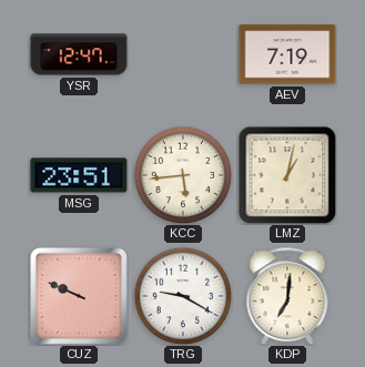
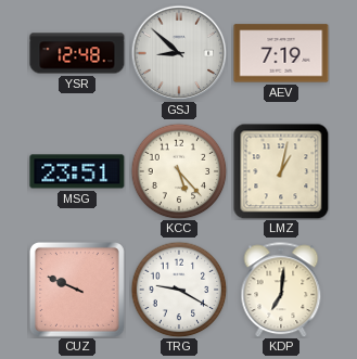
YSR: 12:47 -> 12:48 (77, 53)
GSJ: none -> 8:52 (179, 53)
KCC: 5:44 -> 5:23 (179, 171)
